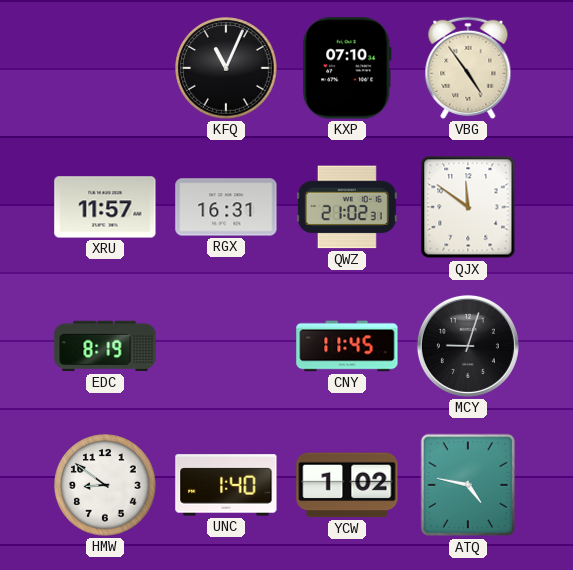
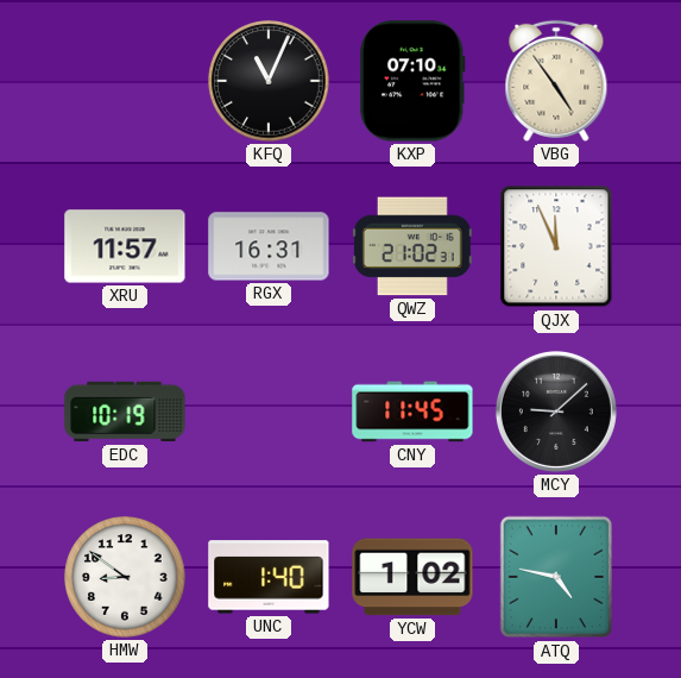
QJX: 11:51 -> 11:56 (556, 246)
EDC: 8:19 -> 10:19 (125, 412)
MCY: 9:03 -> 9:08 (556, 412)
